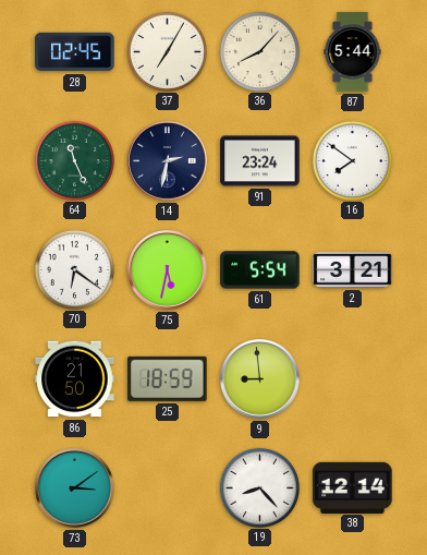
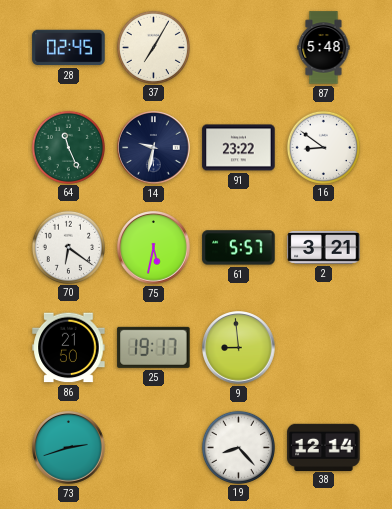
36: 8:07 -> none (259, 51)
87: 5:44 -> 5:48 (324, 48)
14: 2:32 -> 9:32 (154, 148)
91: 23:24 -> 23:22 (239, 148)
16: 7:51 -> 8:51 (323, 147)
61: 5:54 -> 5:57 (239, 248)
25: 18:59 -> 19:17 (154, 347)
73: 3:09 -> 2:42 (69, 448)
